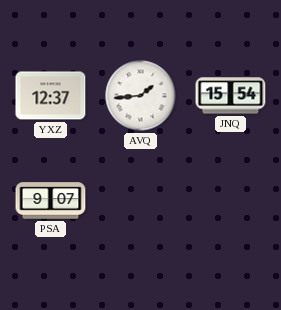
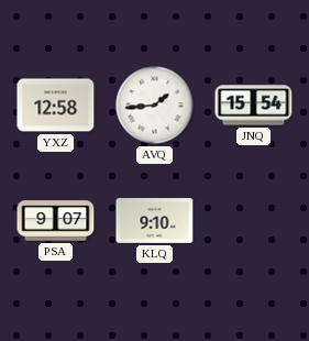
YXZ: 12:37 -> 12:58 (56, 106)
KLQ: none -> 9:10 (155, 221)
